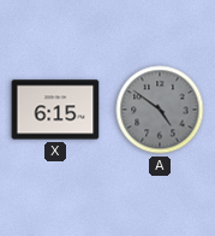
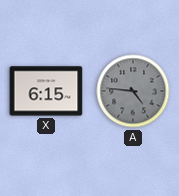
A: 4:51 -> 4:46 (133, 91)
